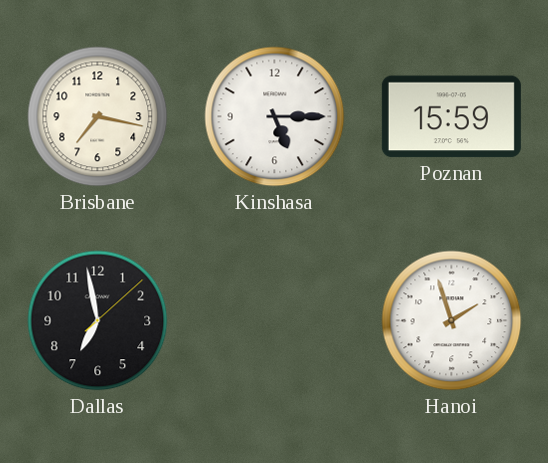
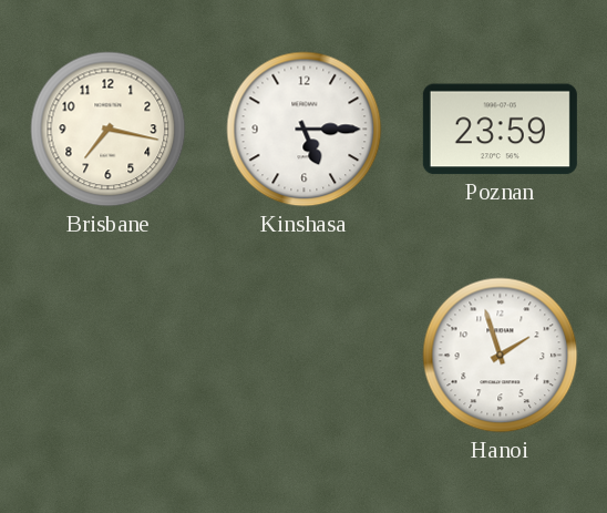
Poznan: 15:59 -> 23:59 (500, 130)
Dallas: 6:58 -> none (98, 321)
